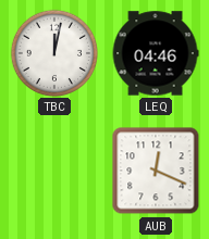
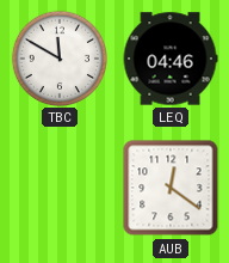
TBC: 12:02 -> 11:50 (58, 57)
AUB: 12:19 -> 12:21 (171, 188)
